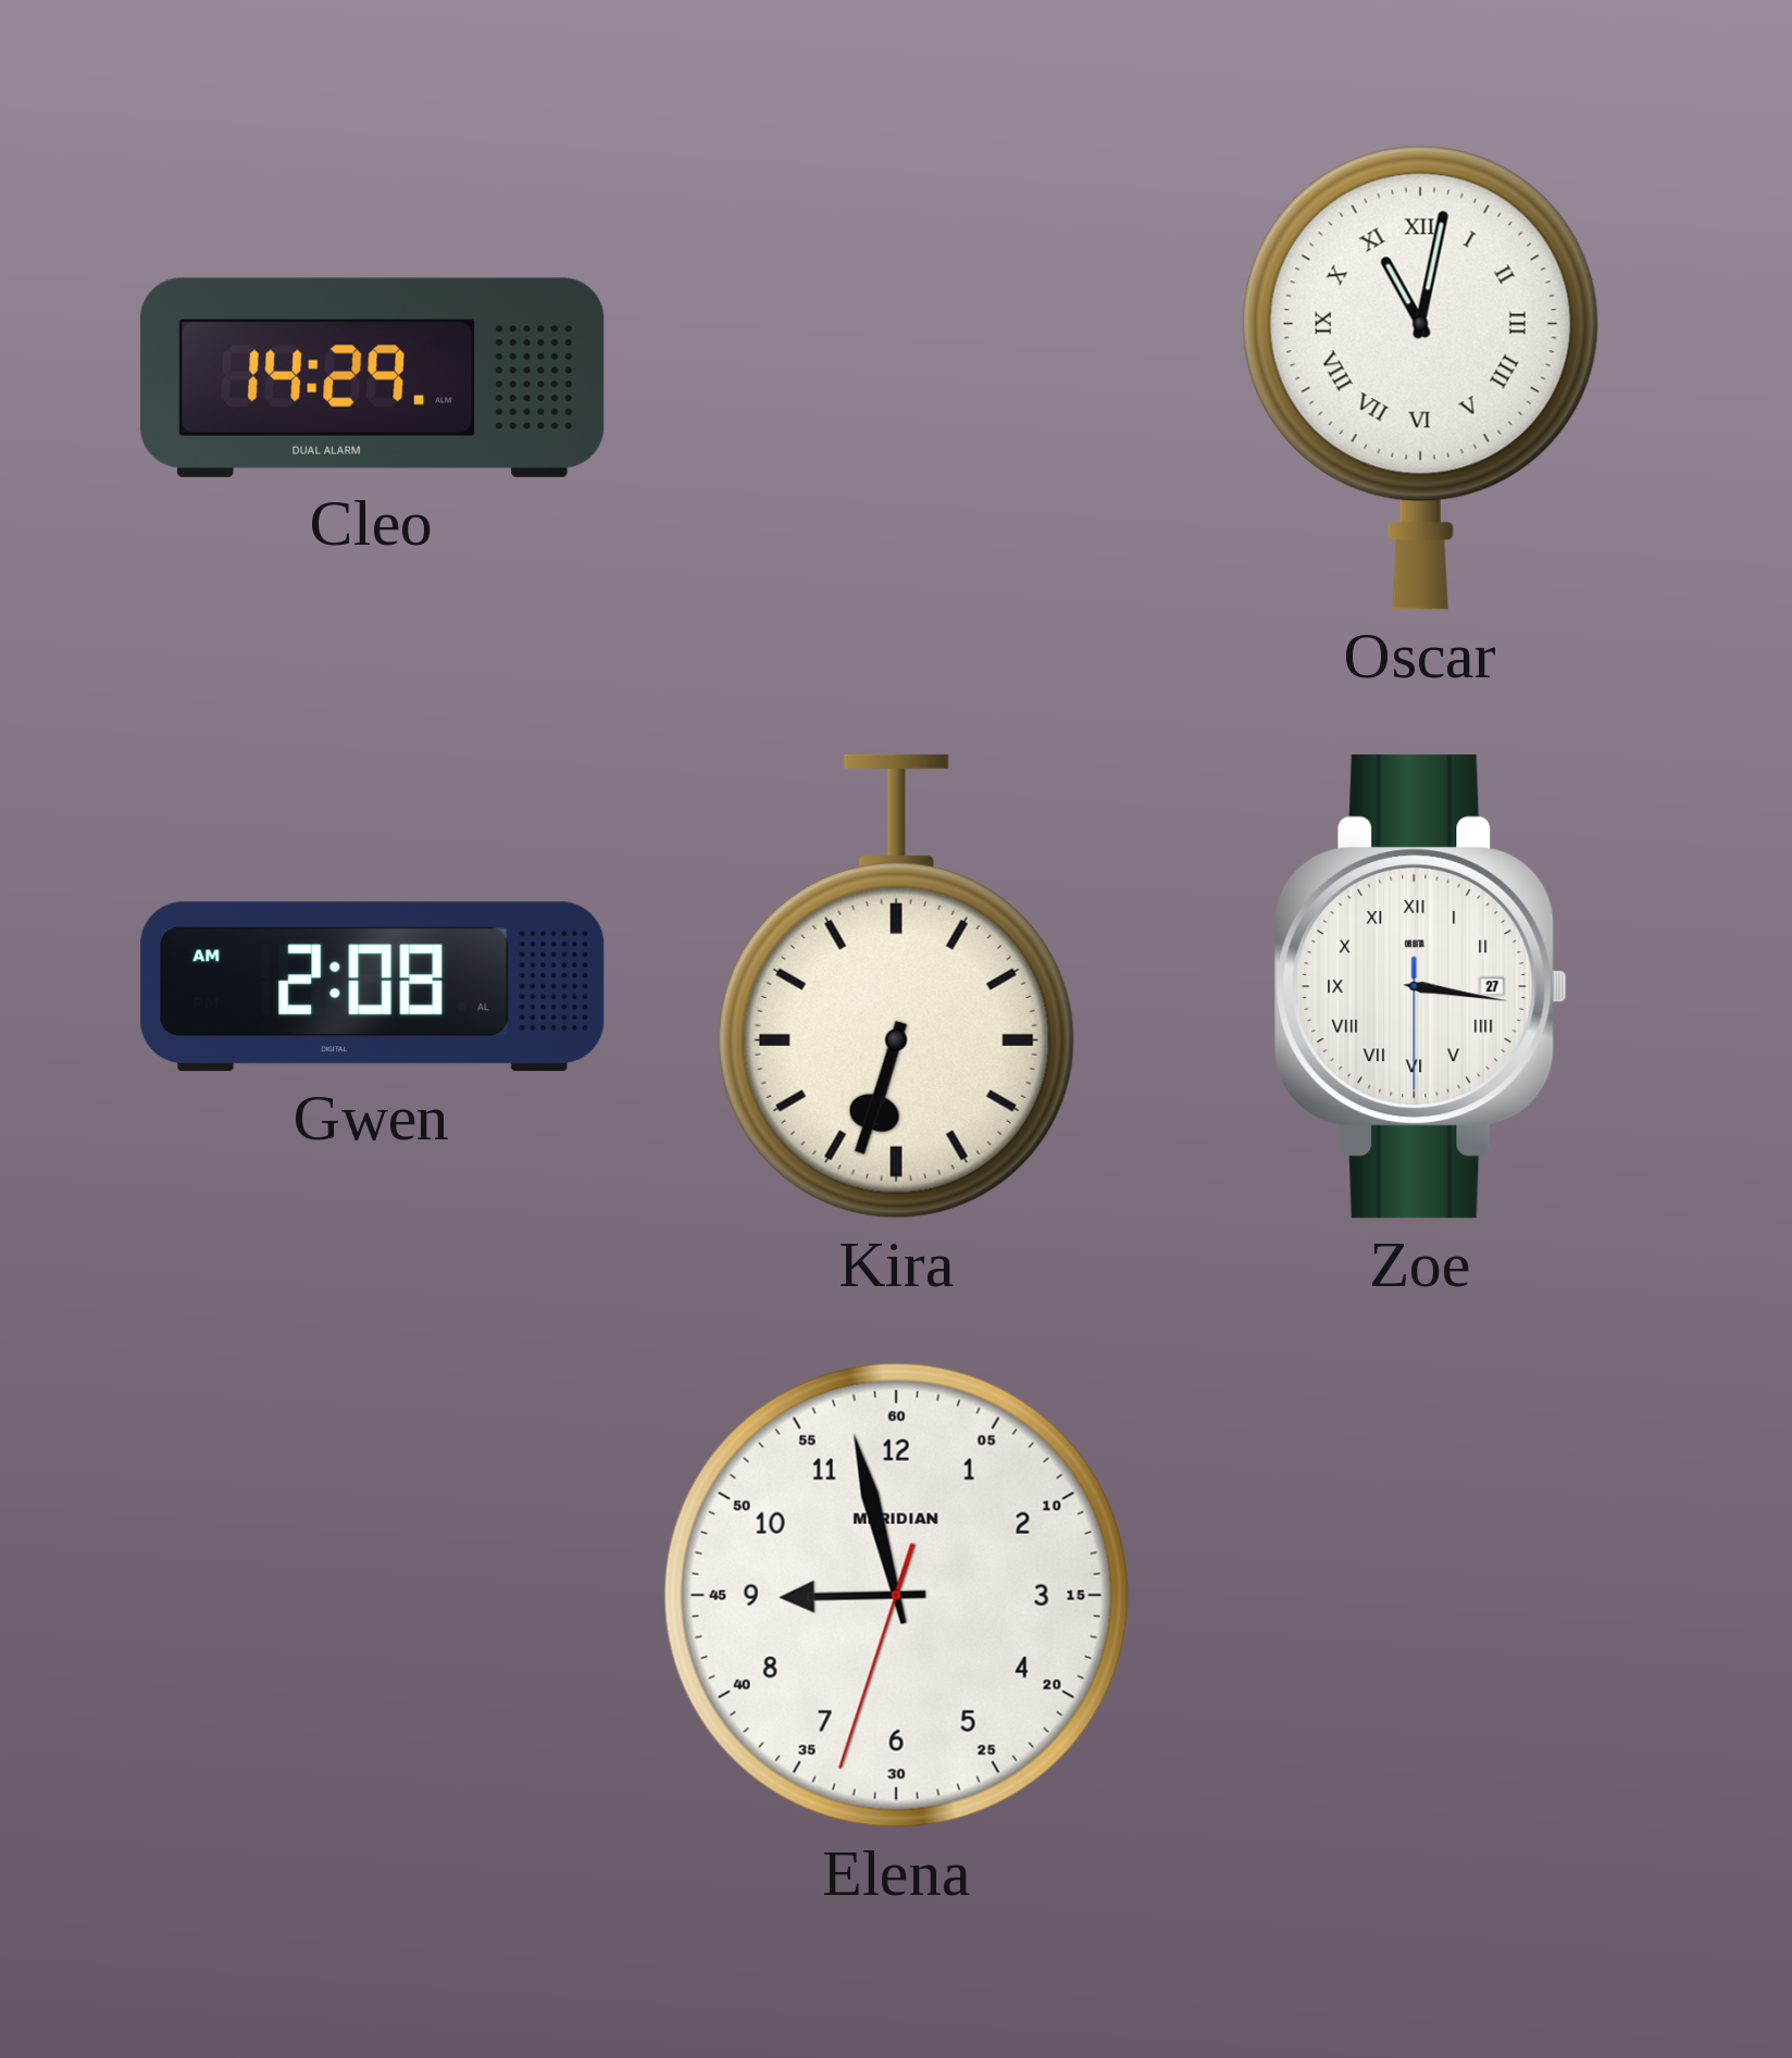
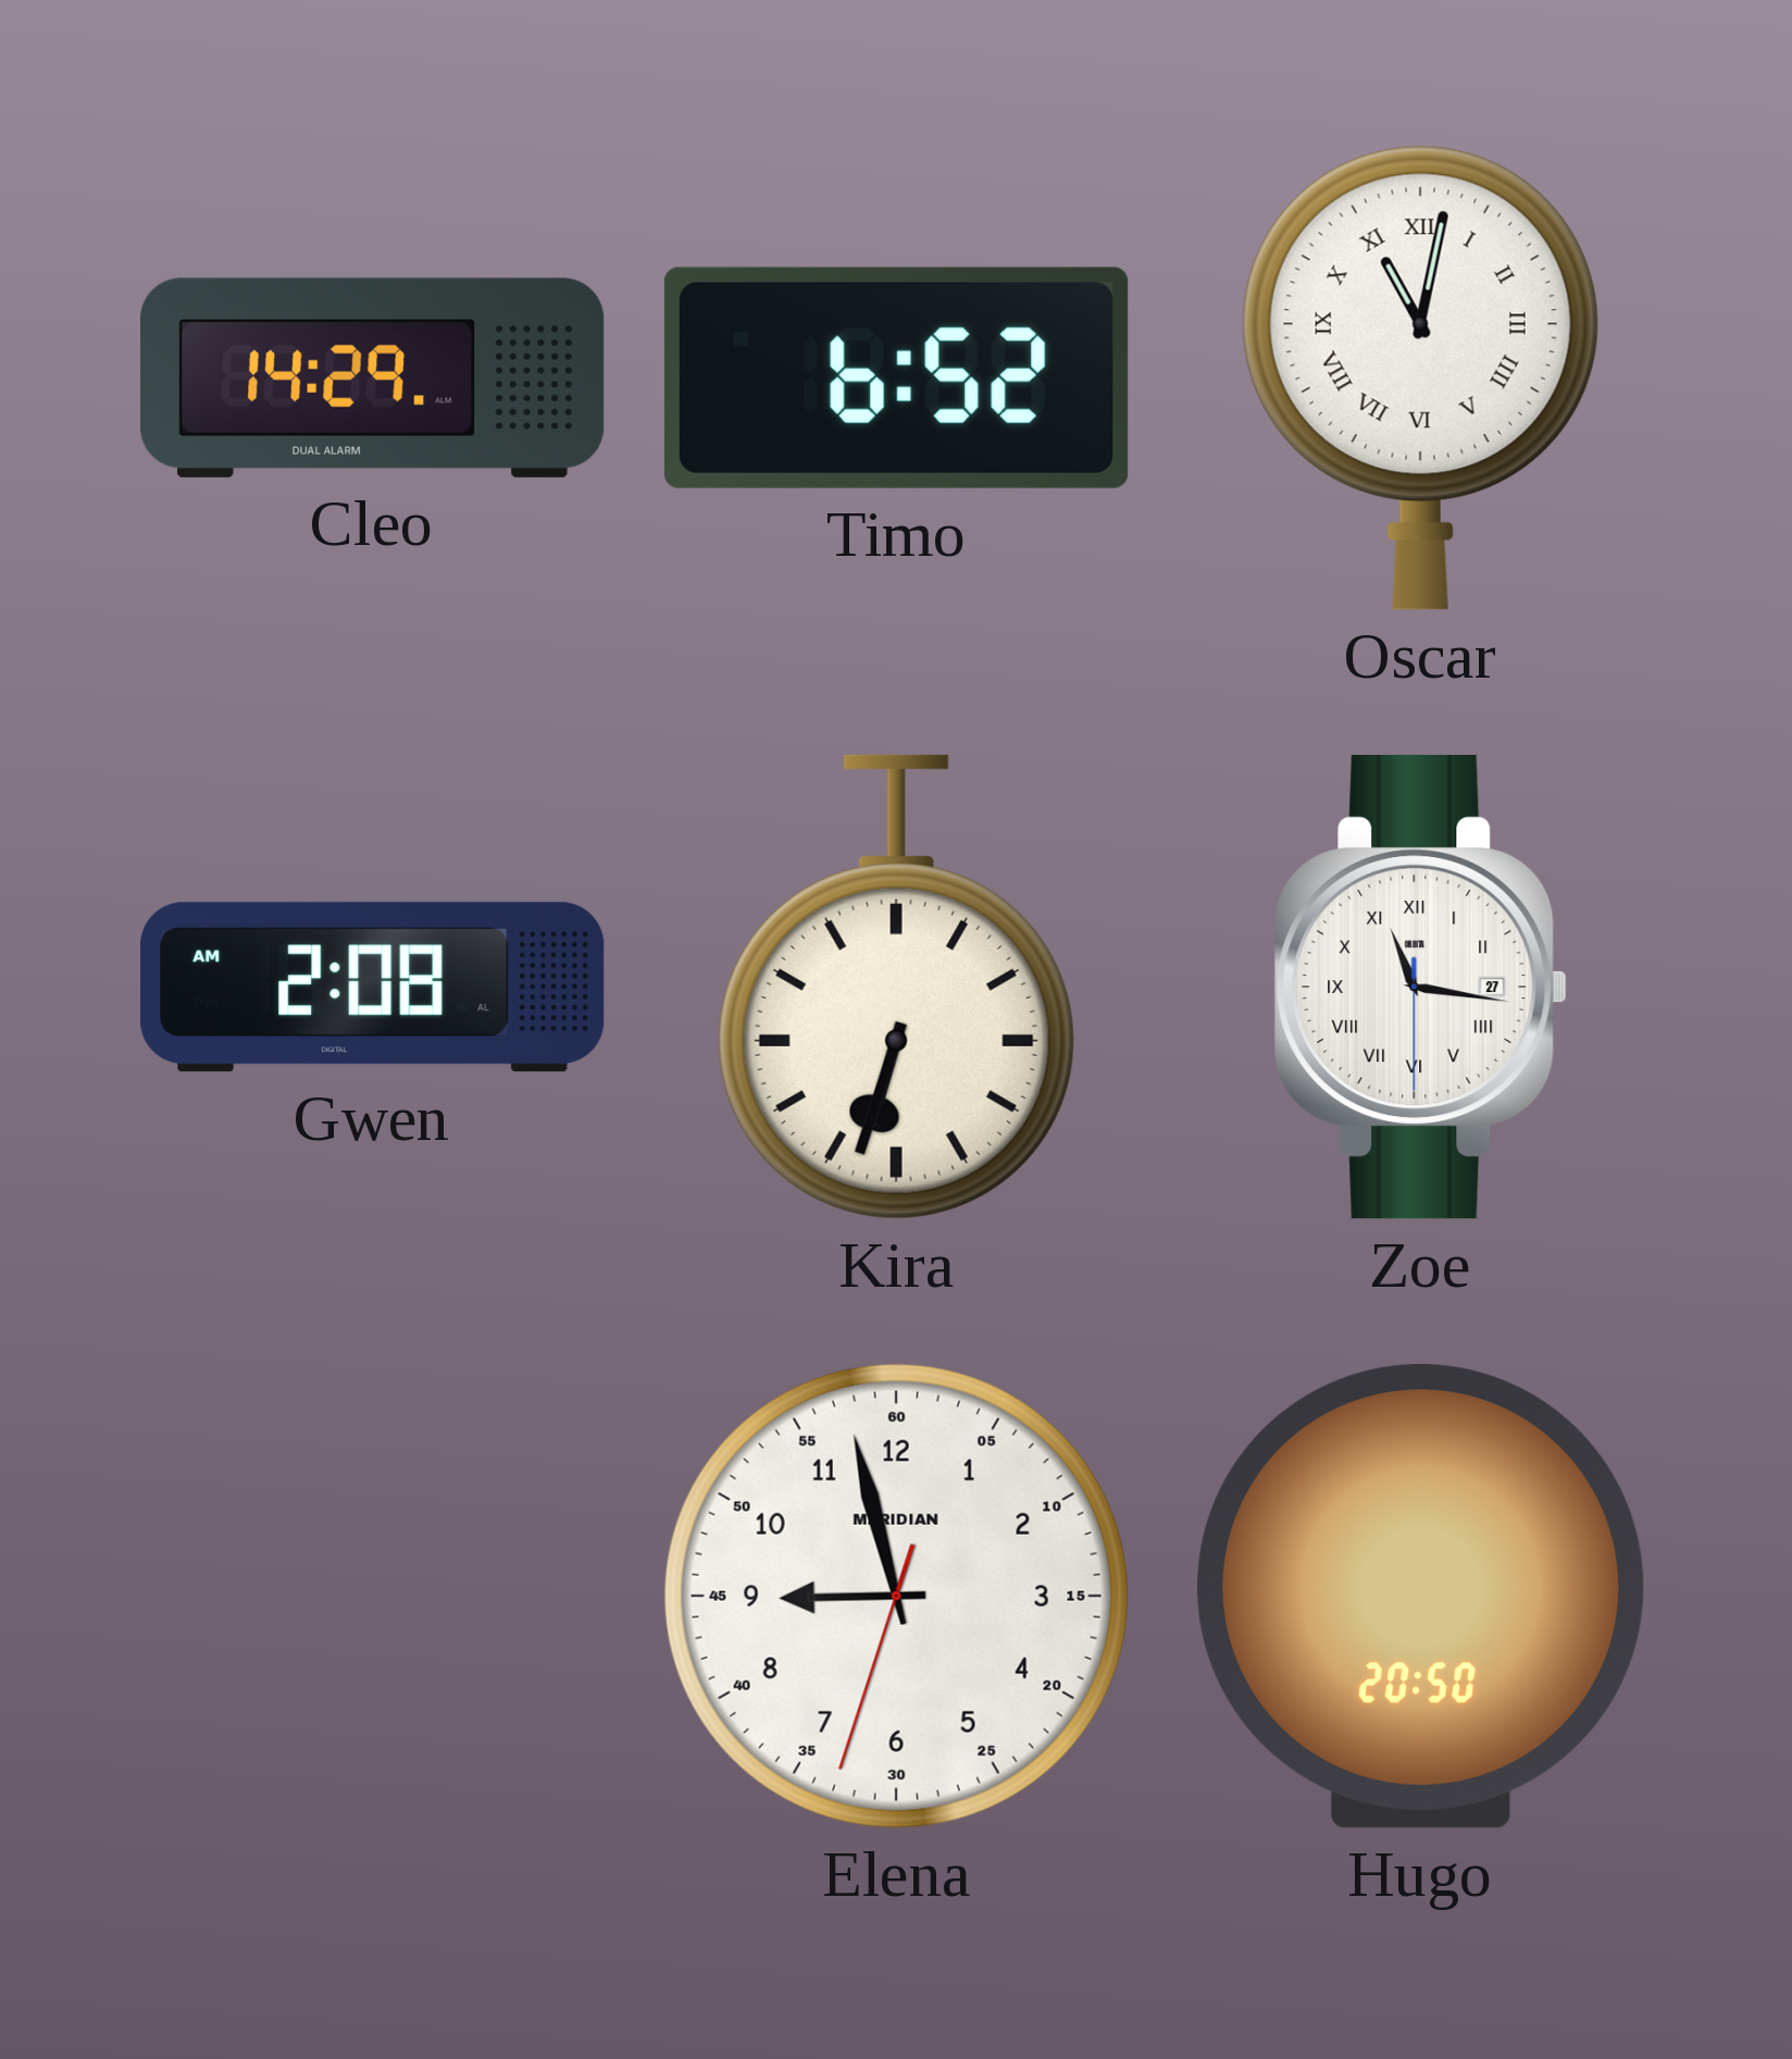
Timo: none -> 6:52 (896, 377)
Zoe: 3:16 -> 11:16 (1420, 987)
Hugo: none -> 20:50 (1421, 1597)
